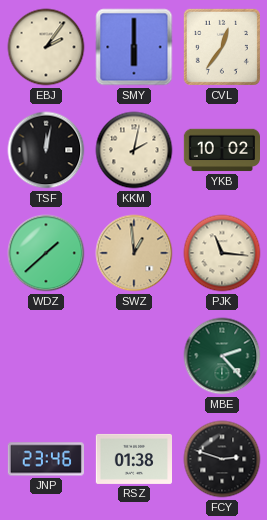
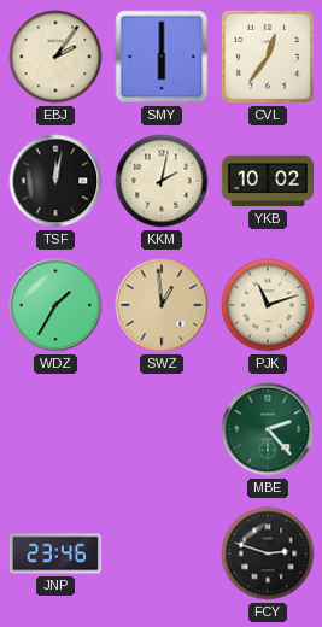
WDZ: 1:38 -> 1:35 (55, 305)
PJK: 11:16 -> 11:12 (268, 305)
RSZ: 01:38 -> none (133, 459)
